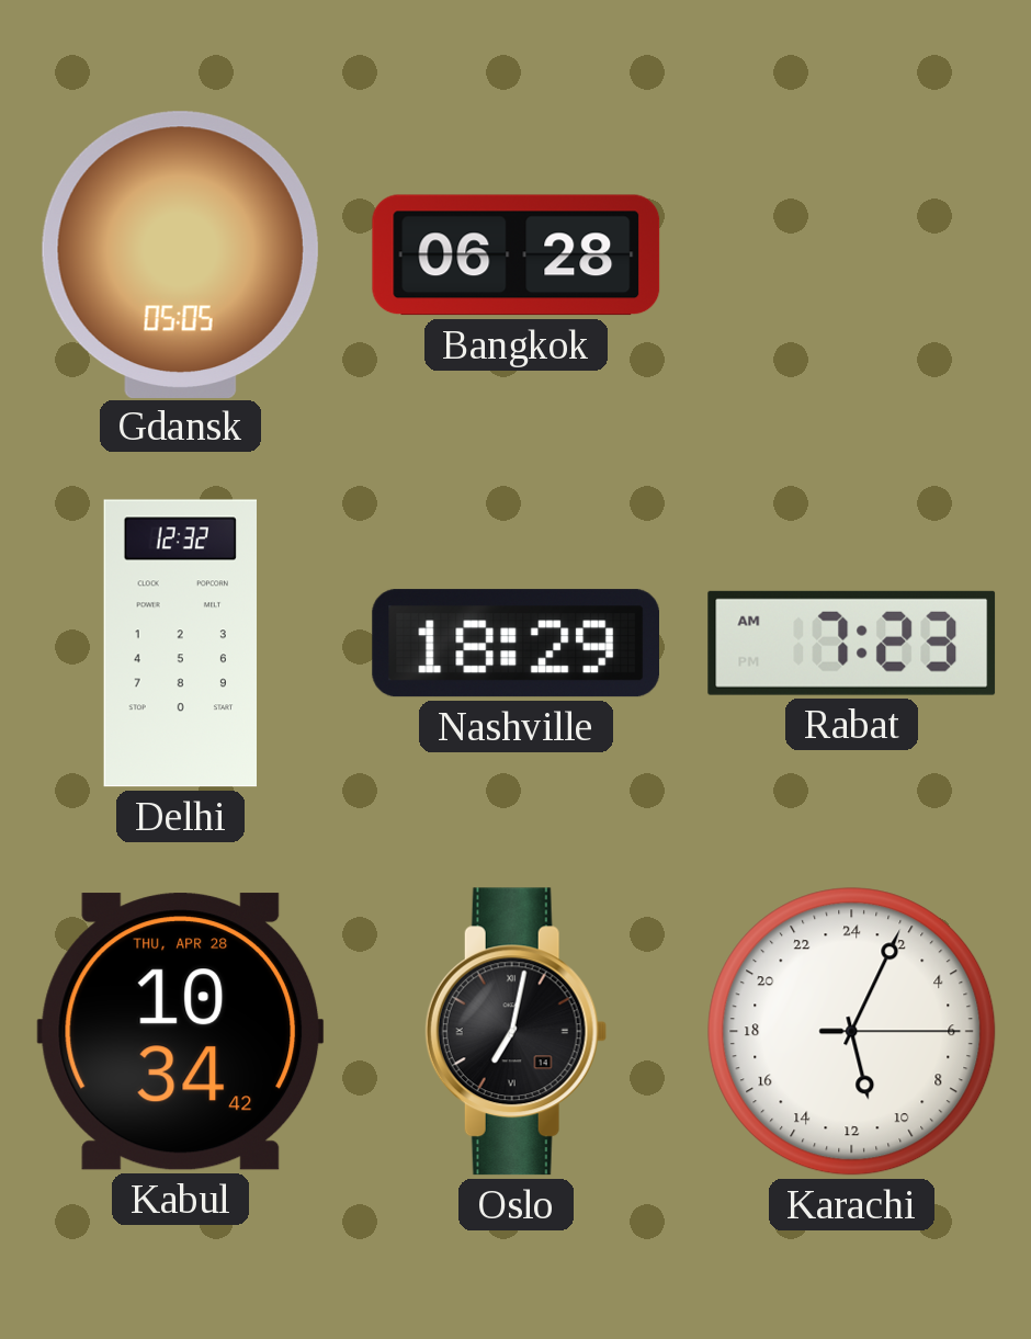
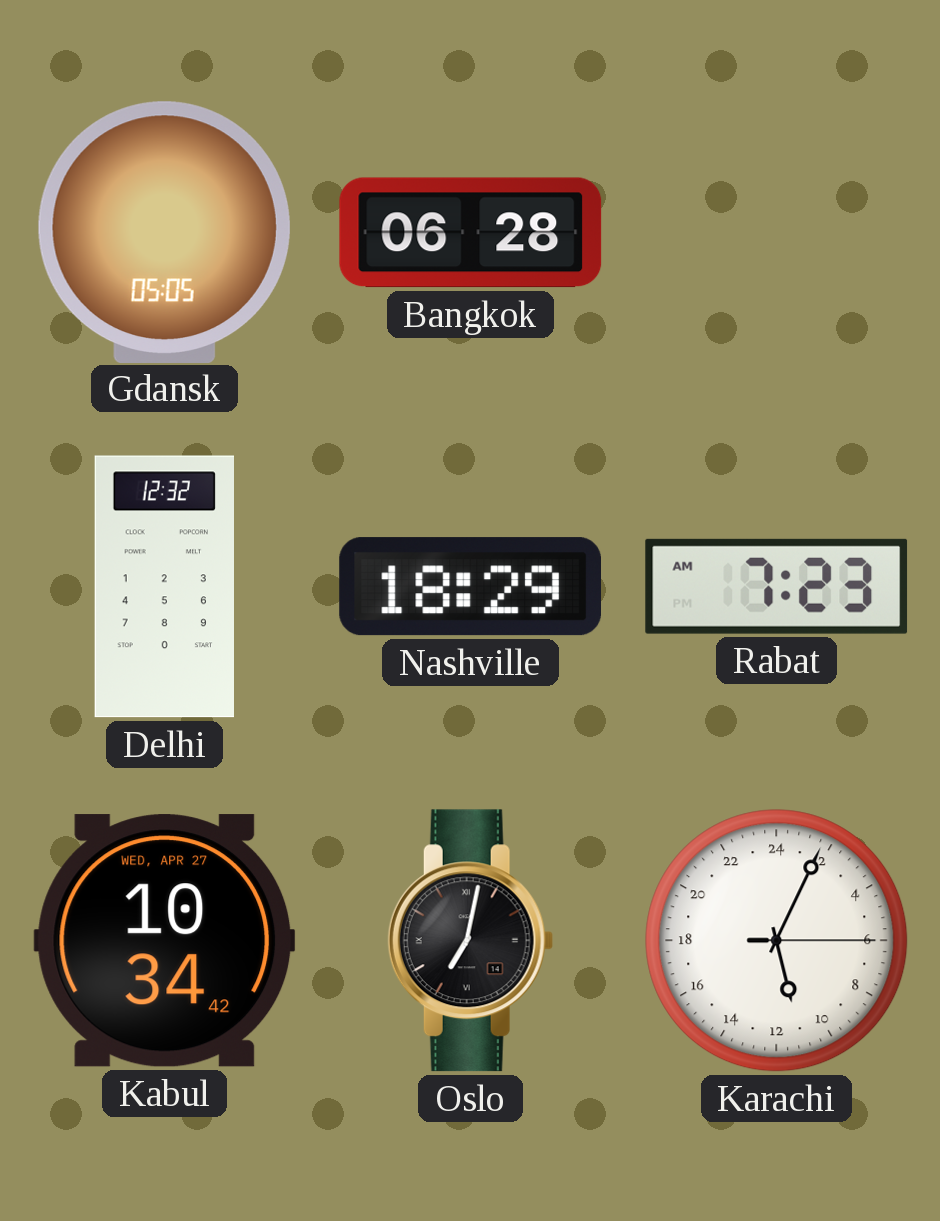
Kabul date: THU, APR 28 -> WED, APR 27 (165, 941)
